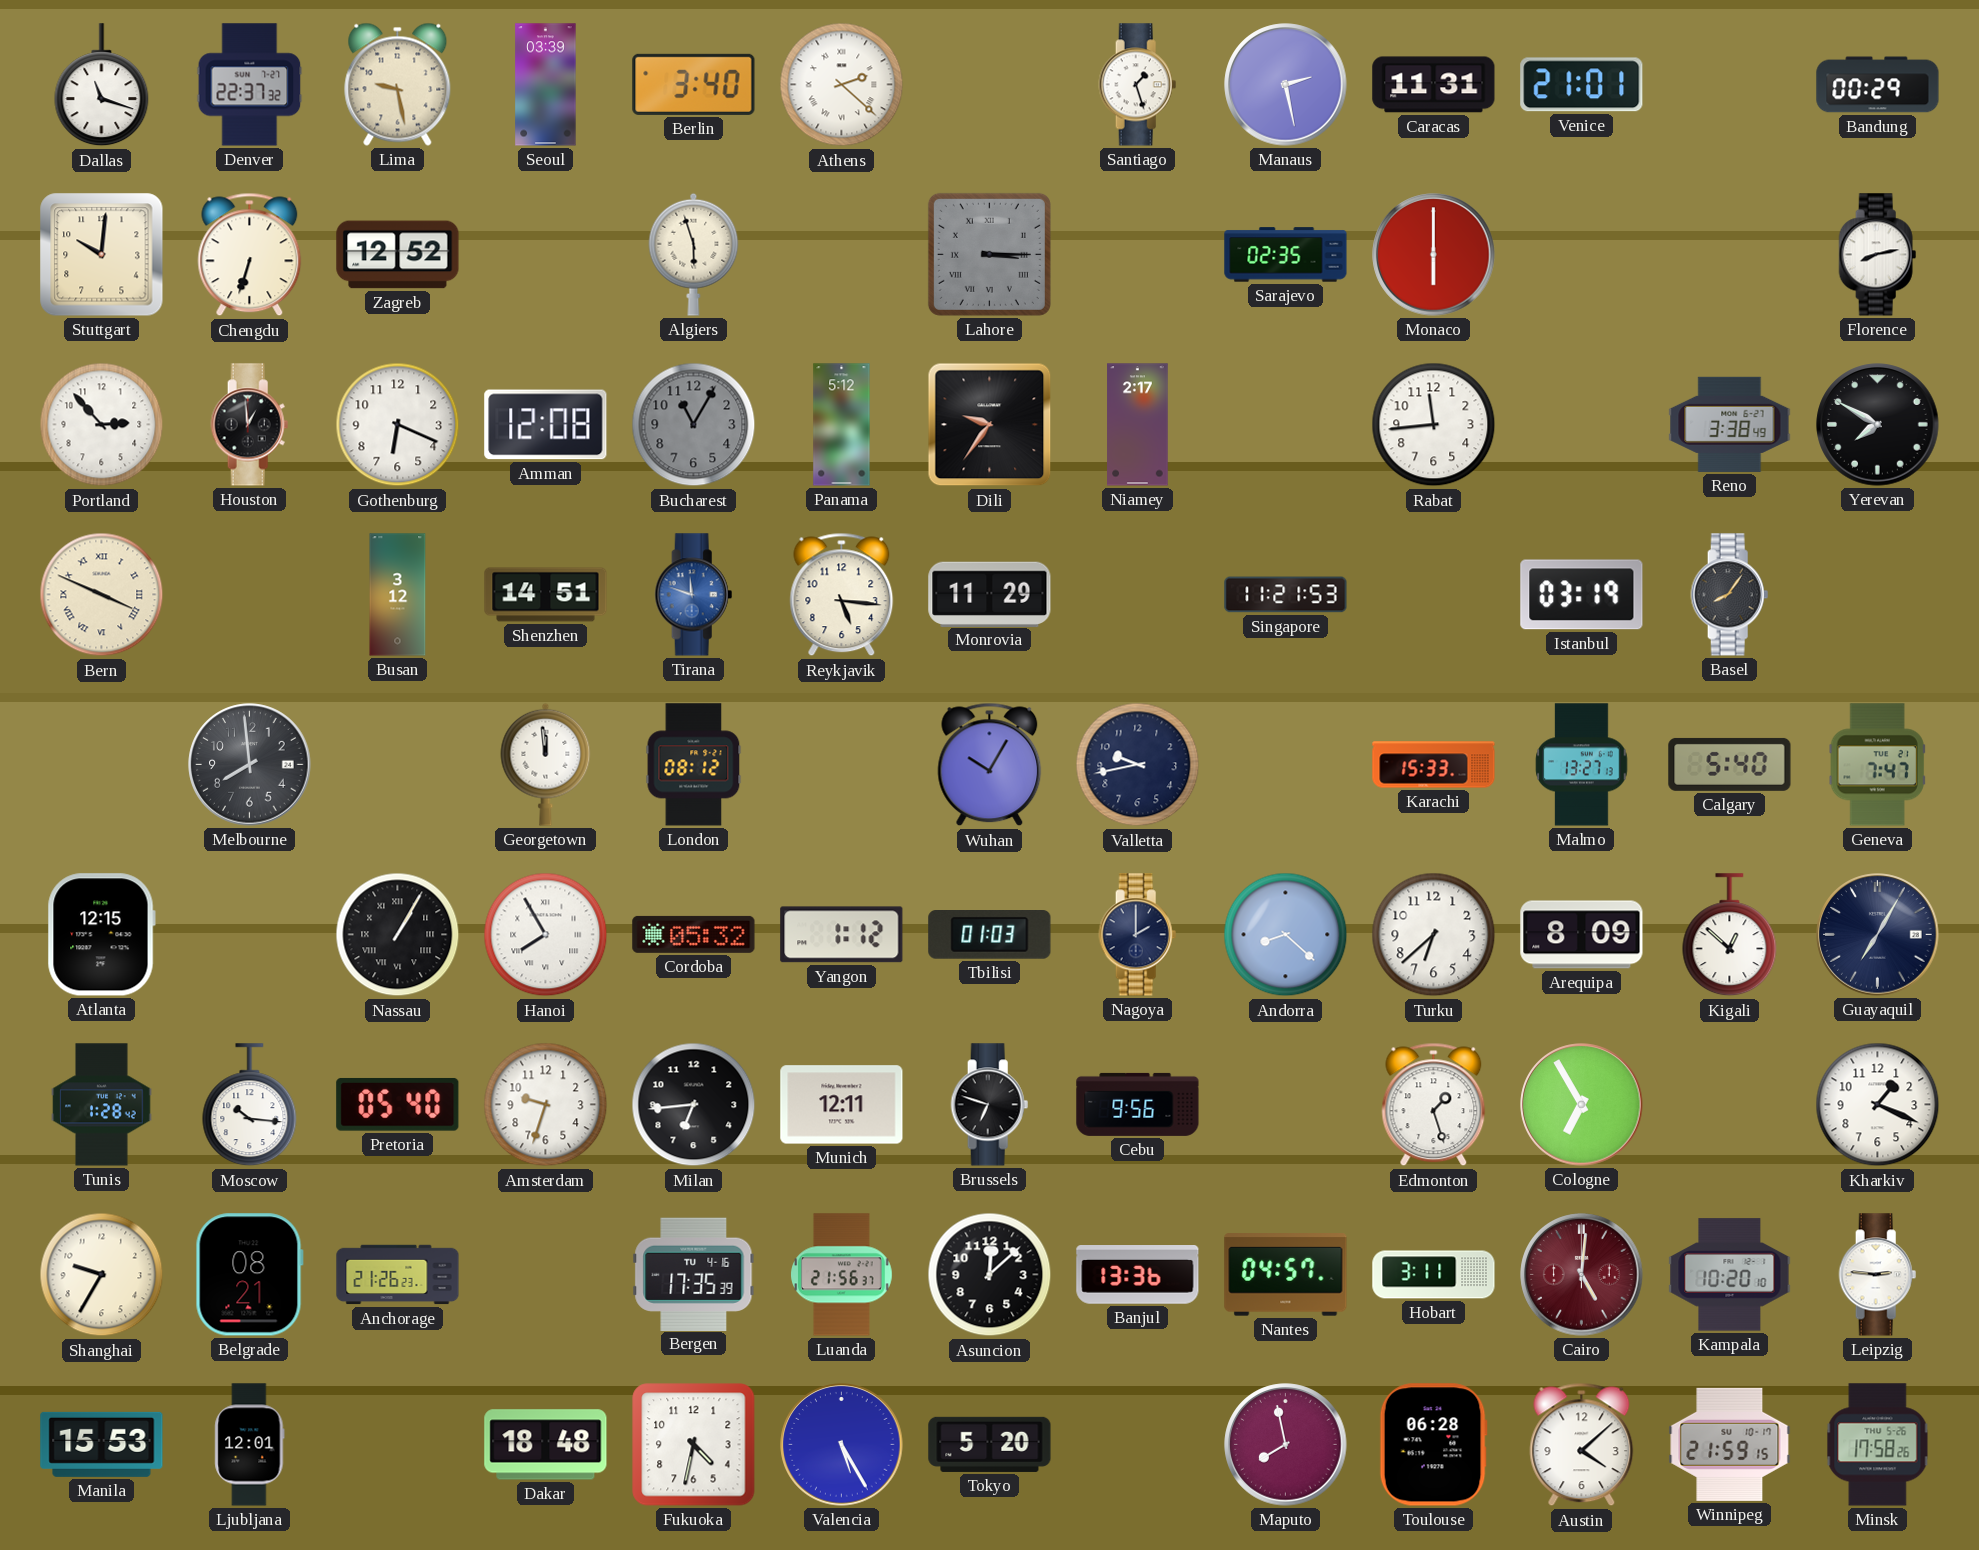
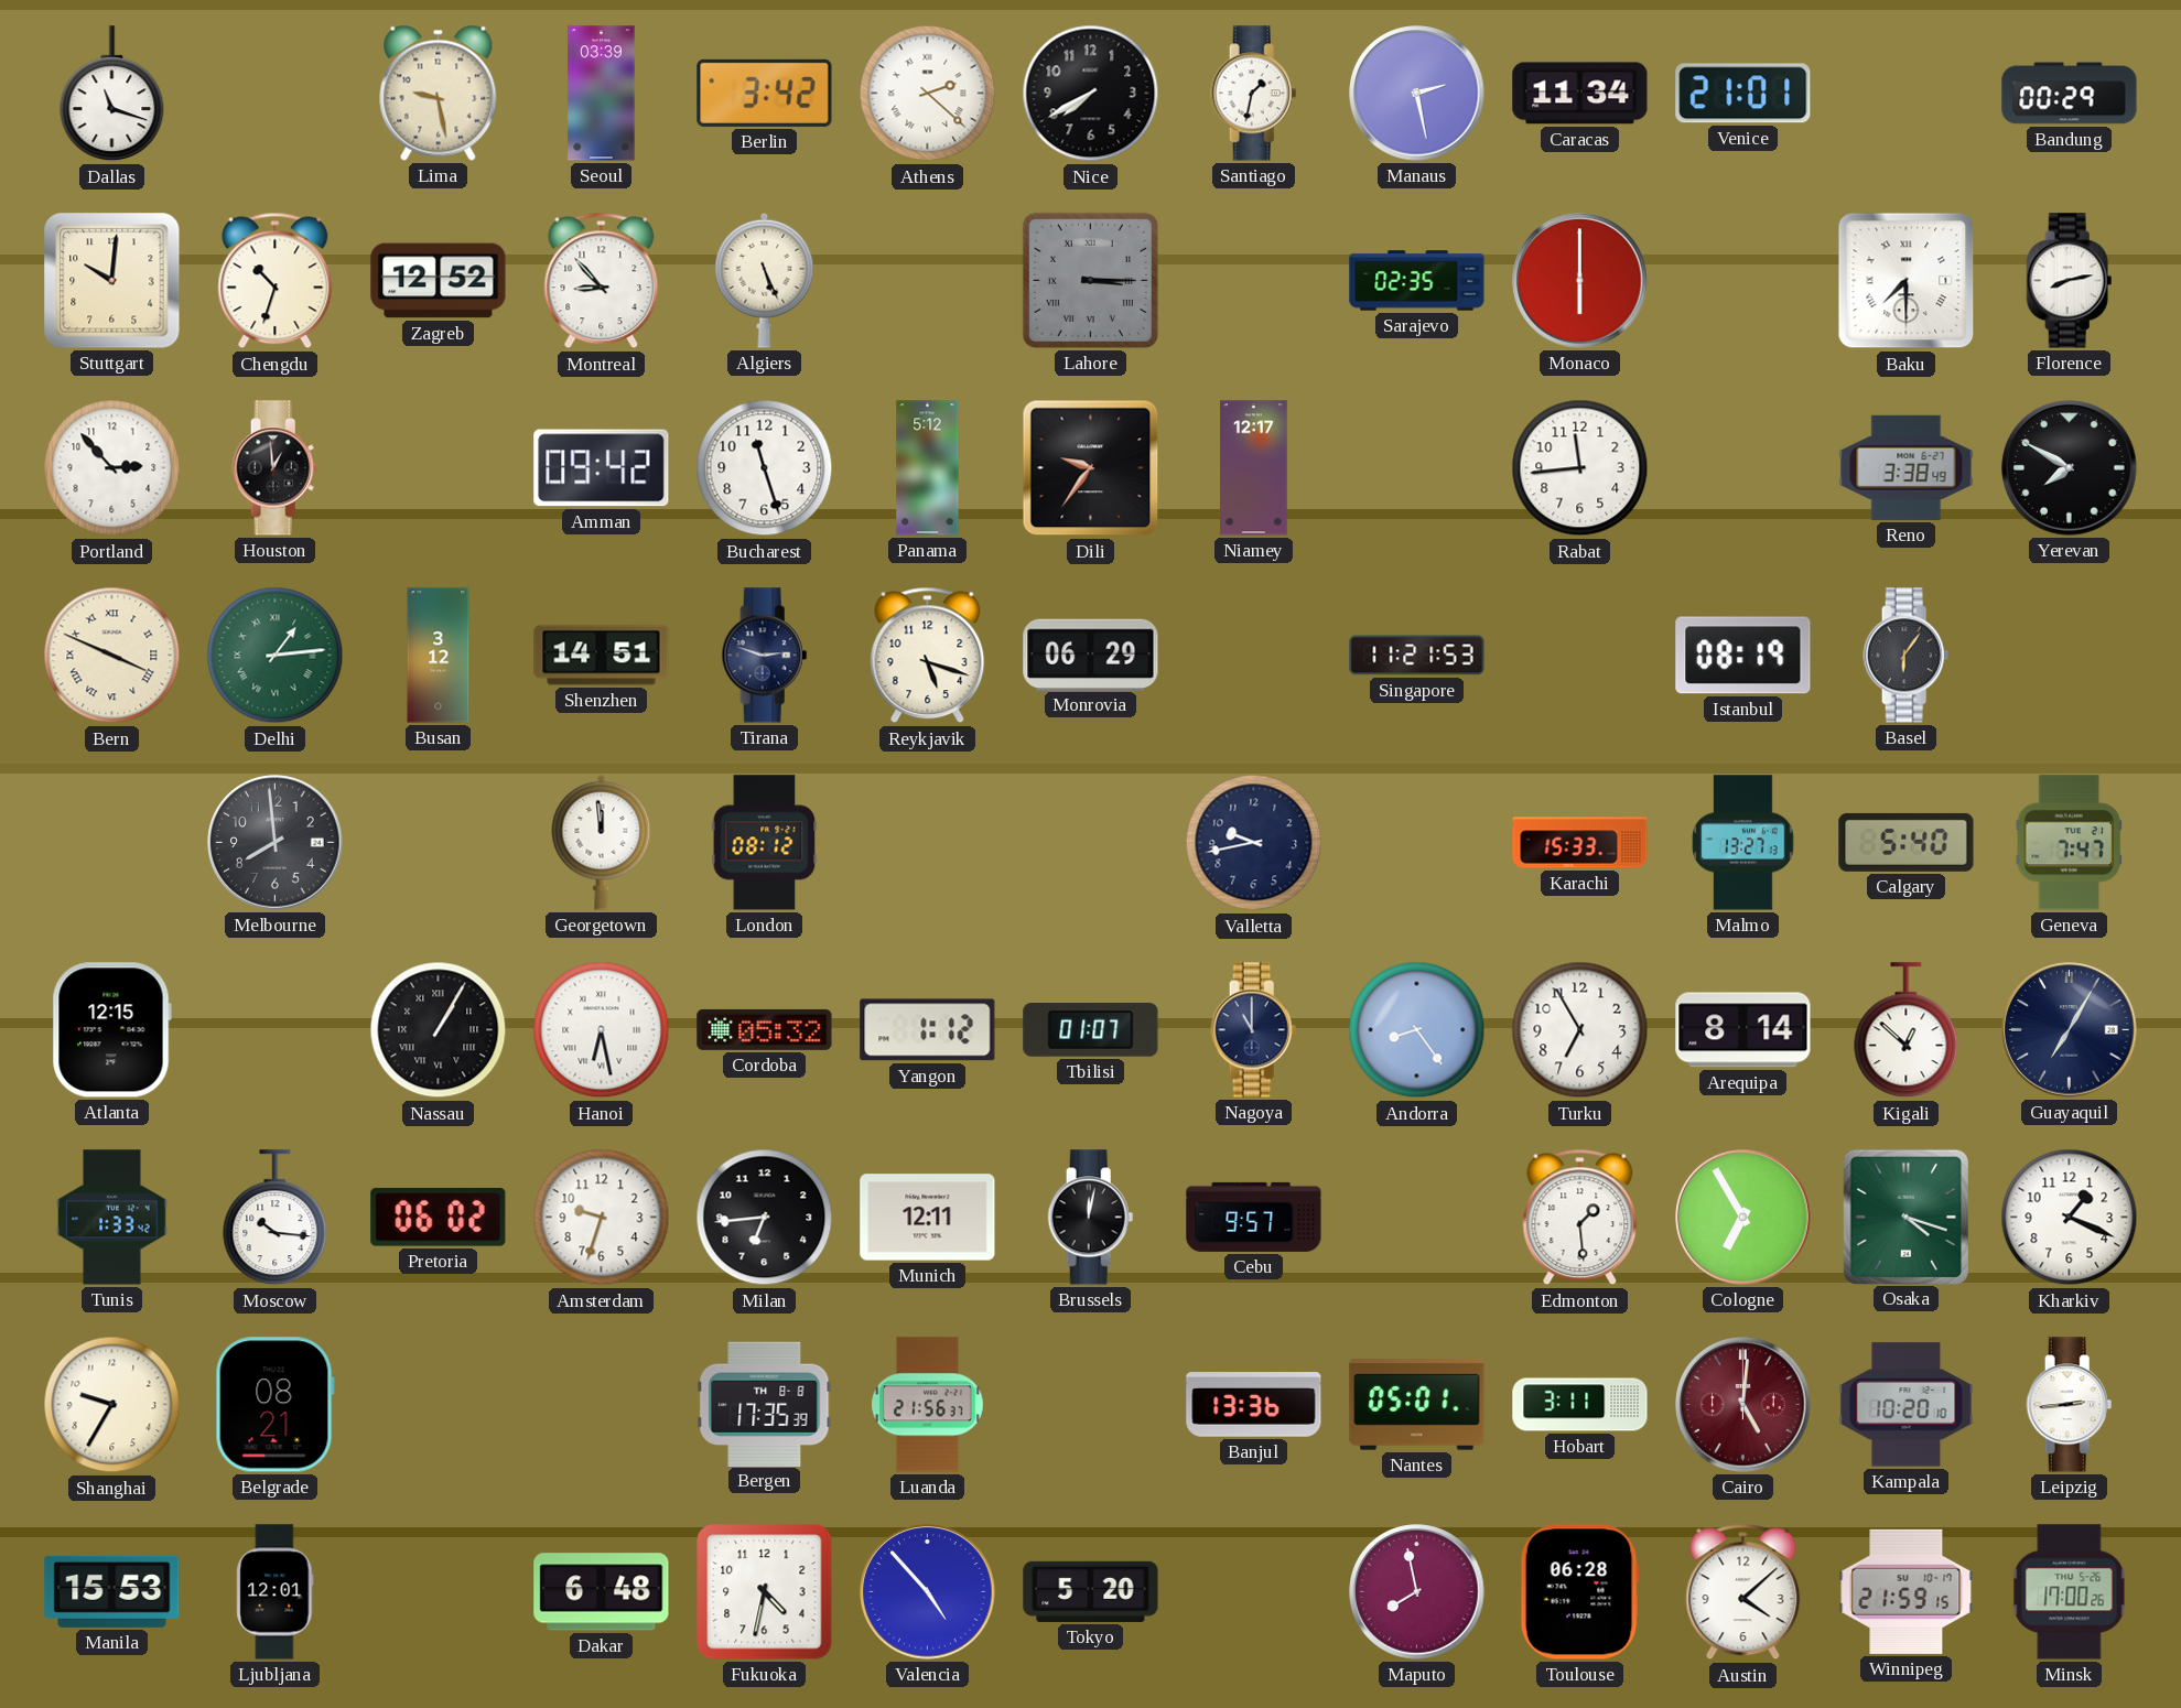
Denver: 22:37 -> none (250, 85)
Berlin: 3:40 -> 3:42 (765, 93)
Nice: none -> 7:40 (1091, 94)
Santiago: 1:27 -> 1:32 (1254, 94)
Caracas: 11:31 -> 11:34 (1580, 94)
Chengdu: 6:33 -> 10:33 (276, 281)
Montreal: none -> 8:53 (602, 281)
Algiers: 5:57 -> 5:26 (765, 280)
Baku: none -> 7:30 (1907, 281)
Gothenburg: 6:19 -> none (398, 425)
Amman: 12:08 -> 09:42 (602, 468)
Bucharest: 11:05 -> 11:27 (765, 468)
Bucharest dial: grey -> white (765, 468)
Niamey: 2:17 -> 12:17 (1254, 468)
Delhi: none -> 1:14 (276, 656)
Tirana: 11:48 -> 2:48 (765, 656)
Tirana dial: blue -> navy (765, 656)
Reykjavik: 5:16 -> 5:18 (928, 656)
Monrovia: 11:29 -> 06:29 (1091, 655)
Istanbul: 03:19 -> 08:19 (1743, 656)
Basel: 8:06 -> 6:06 (1907, 656)
Wuhan: 10:05 -> none (990, 765)
Hanoi: 7:55 -> 6:28 (602, 1030)
Tbilisi: 01:03 -> 01:07 (1091, 1030)
Nagoya: 2:00 -> 11:00 (1254, 1030)
Andorra: 8:22 -> 8:24 (1417, 1030)
Turku: 6:38 -> 6:55 (1580, 1030)
Arequipa: 8:09 -> 8:14 (1743, 1030)
Tunis: 1:28 -> 1:33 (112, 1218)
Pretoria: 05:40 -> 06:02 (439, 1217)
Brussels: 6:48 -> 12:02 (1091, 1218)
Cebu: 9:56 -> 9:57 (1254, 1217)
Edmonton: 1:27 -> 1:29 (1580, 1218)
Osaka: none -> 4:18 (1905, 1217)
Anchorage: 21:26 -> none (398, 1275)
Bergen date: TU 4-16 -> TH 8-8 (765, 1404)
Asuncion: 12:08 -> none (990, 1275)
Nantes: 04:57 -> 05:01 (1417, 1405)
Leipzig: 2:46 -> 2:44 (2070, 1405)
Dakar: 18:48 -> 6:48 (602, 1592)
Valencia: 5:25 -> 4:53 (928, 1592)
Minsk: 17:58 -> 17:00 (2070, 1592)
